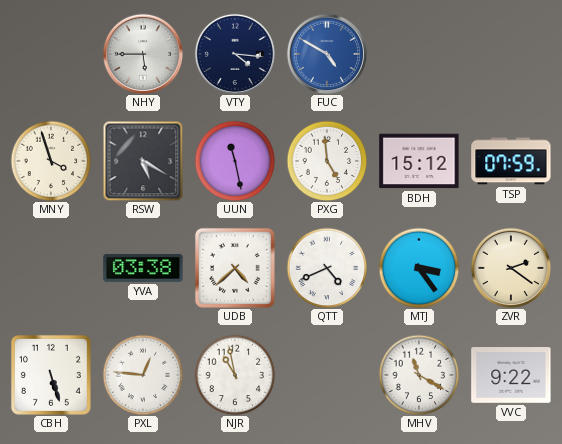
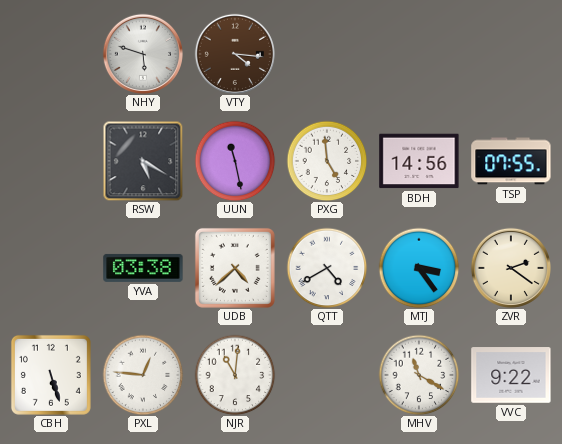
NHY: 5:45 -> 5:48 (143, 54)
VTY dial: navy -> brown (235, 54)
FUC: 4:50 -> none (327, 54)
MNY: 3:57 -> none (51, 161)
BDH: 15:12 -> 14:56 (419, 161)
TSP: 07:59 -> 07:55 (511, 161)
QTT: 4:41 -> 4:40 (327, 268)
NJR: 10:58 -> 11:01 (235, 375)
